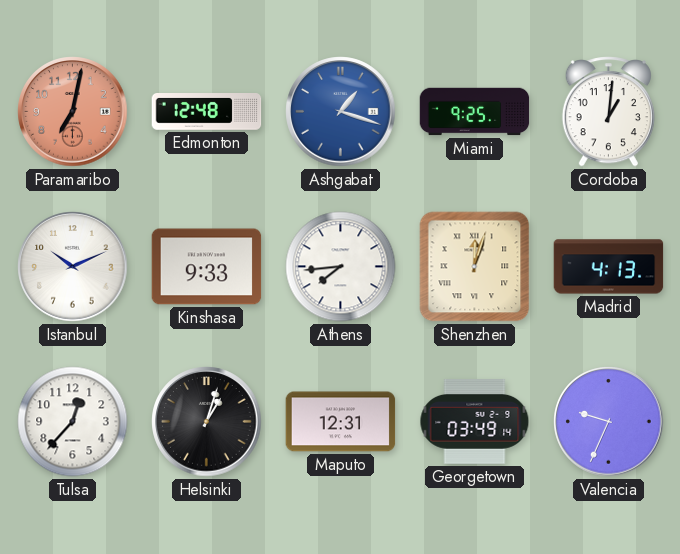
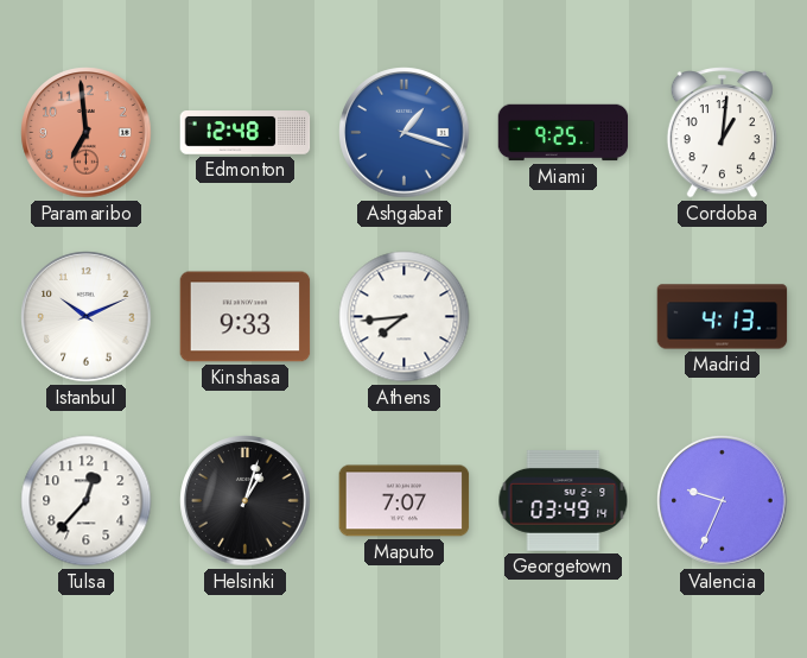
Paramaribo: 7:02 -> 6:59 (87, 133)
Shenzhen: 12:03 -> none (475, 267)
Maputo: 12:31 -> 7:07 (405, 501)
